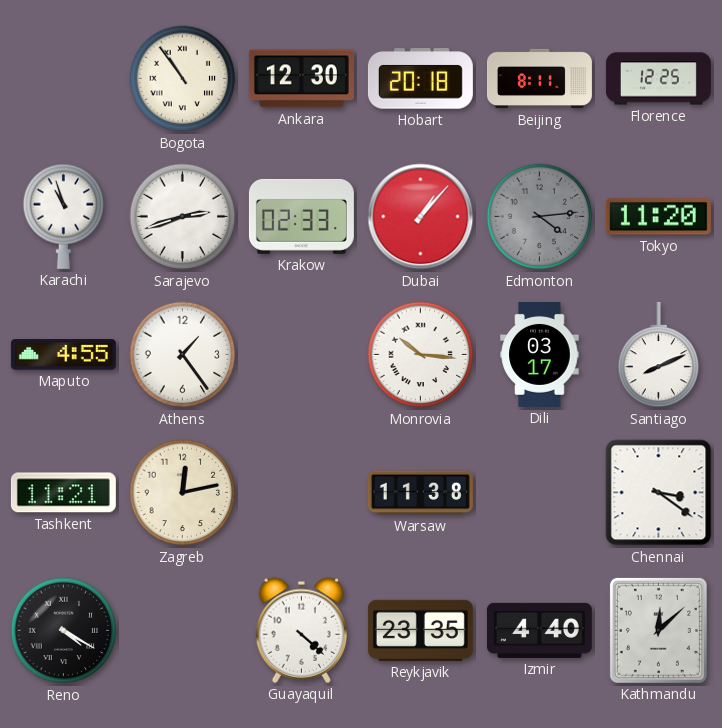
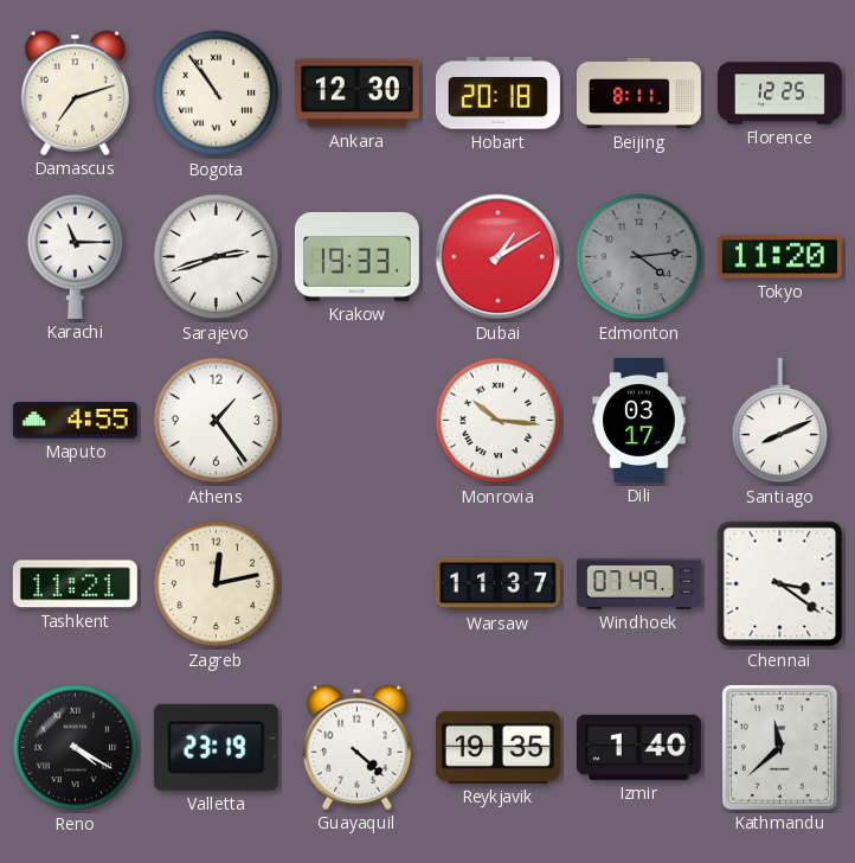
Damascus: none -> 7:12 (75, 92)
Karachi: 10:57 -> 11:15 (76, 256)
Krakow: 02:33 -> 19:33 (356, 256)
Dubai: 1:07 -> 1:10 (499, 257)
Warsaw: 11:38 -> 11:37 (497, 584)
Windhoek: none -> 07:49 (638, 583)
Valletta: none -> 23:19 (216, 747)
Reykjavik: 23:35 -> 19:35 (497, 747)
Izmir: 4:40 -> 1:40 (638, 747)
Kathmandu: 12:08 -> 11:38 (779, 747)
